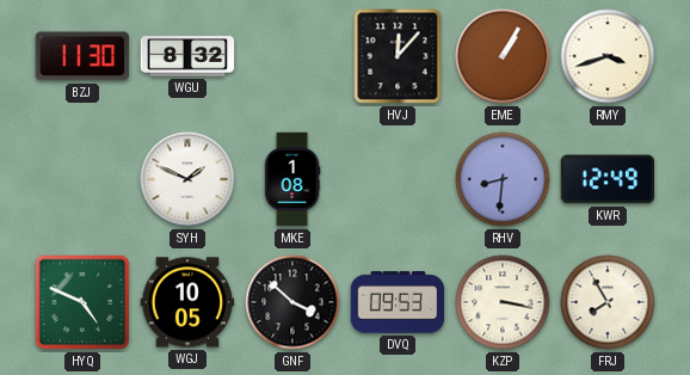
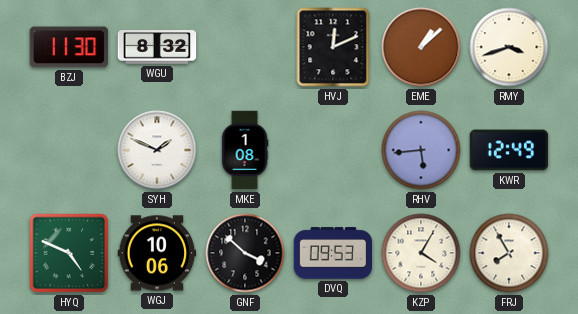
HVJ: 12:07 -> 12:11 (333, 47)
EME: 1:05 -> 1:08 (421, 47)
RHV: 8:31 -> 5:44 (421, 150)
WGJ: 10:05 -> 10:06 (157, 253)
KZP: 3:17 -> 4:05 (421, 253)
